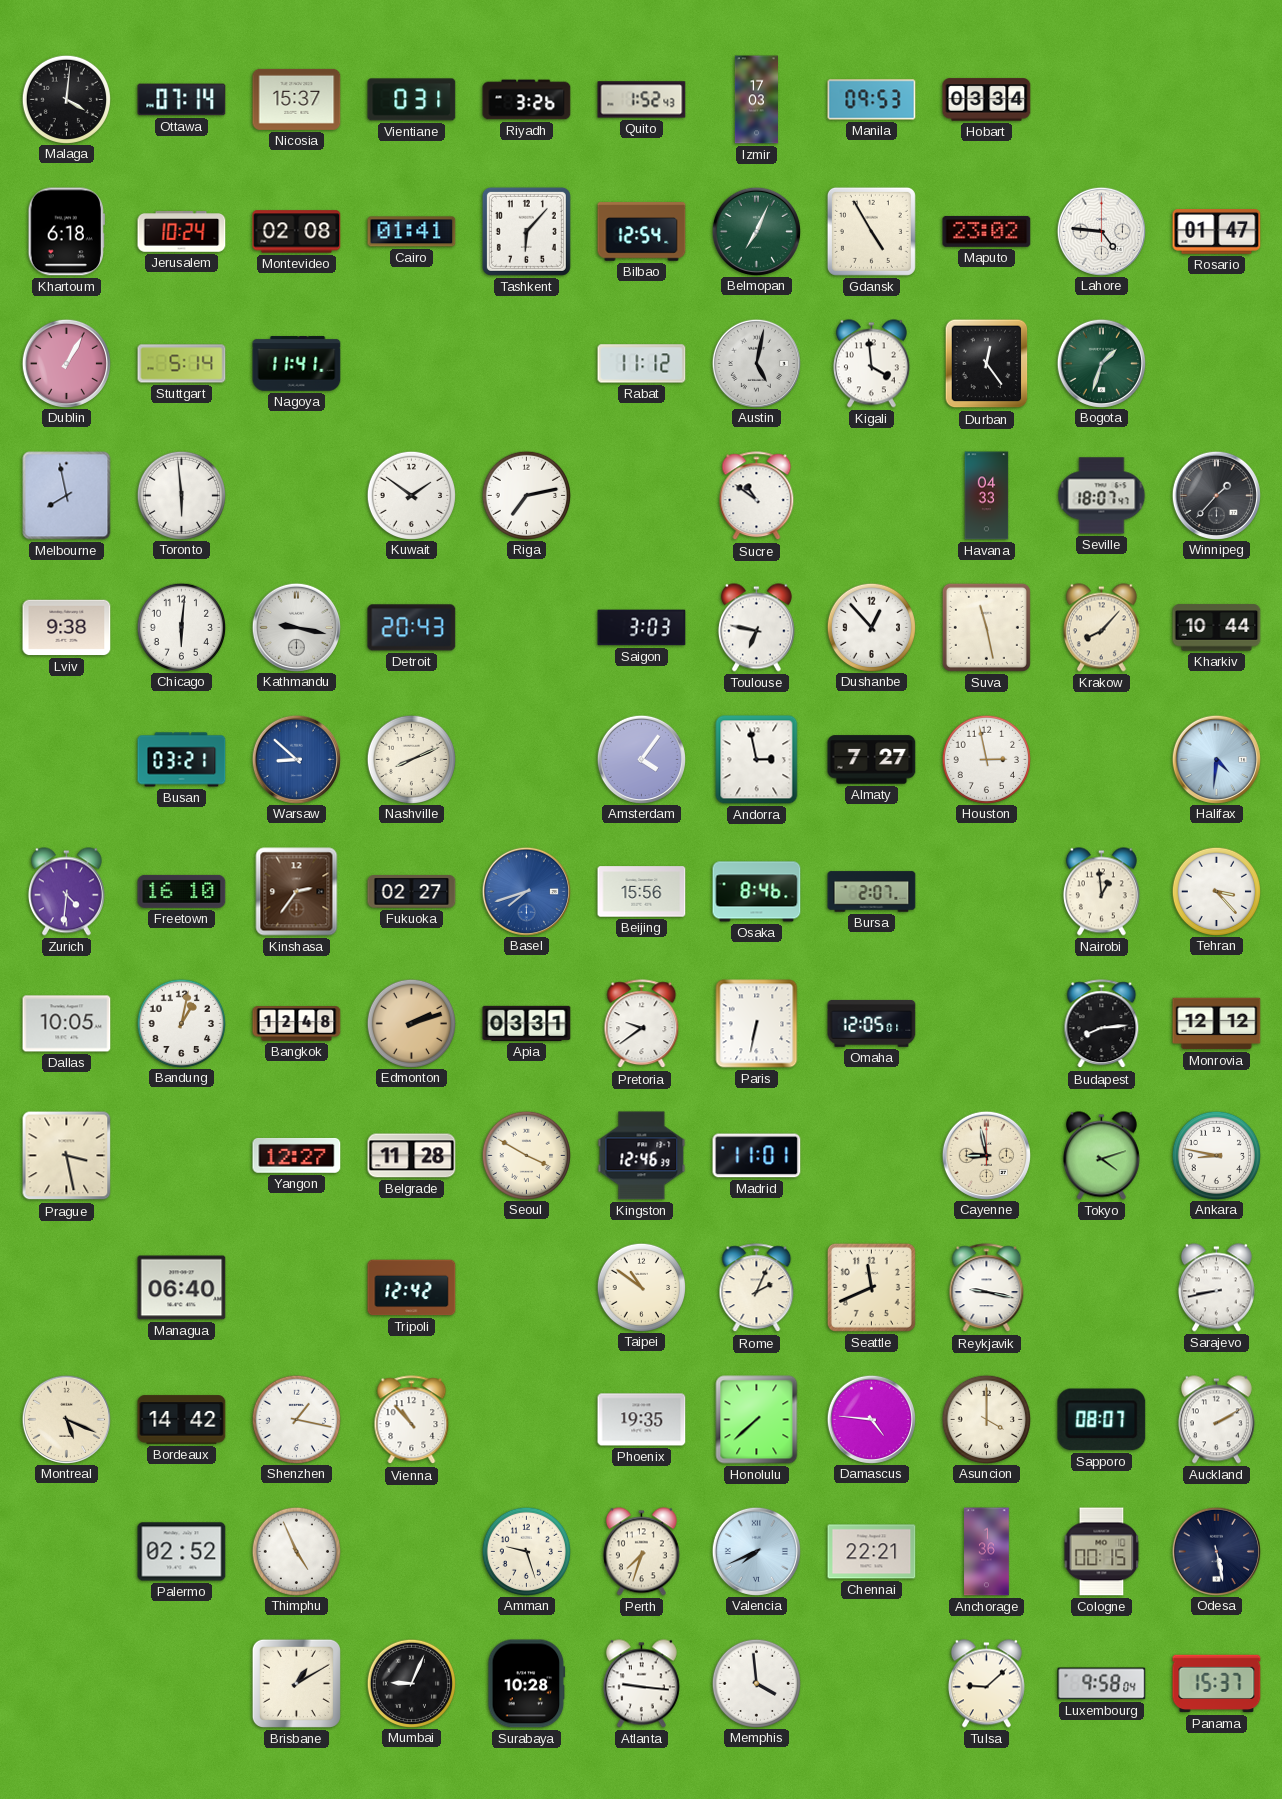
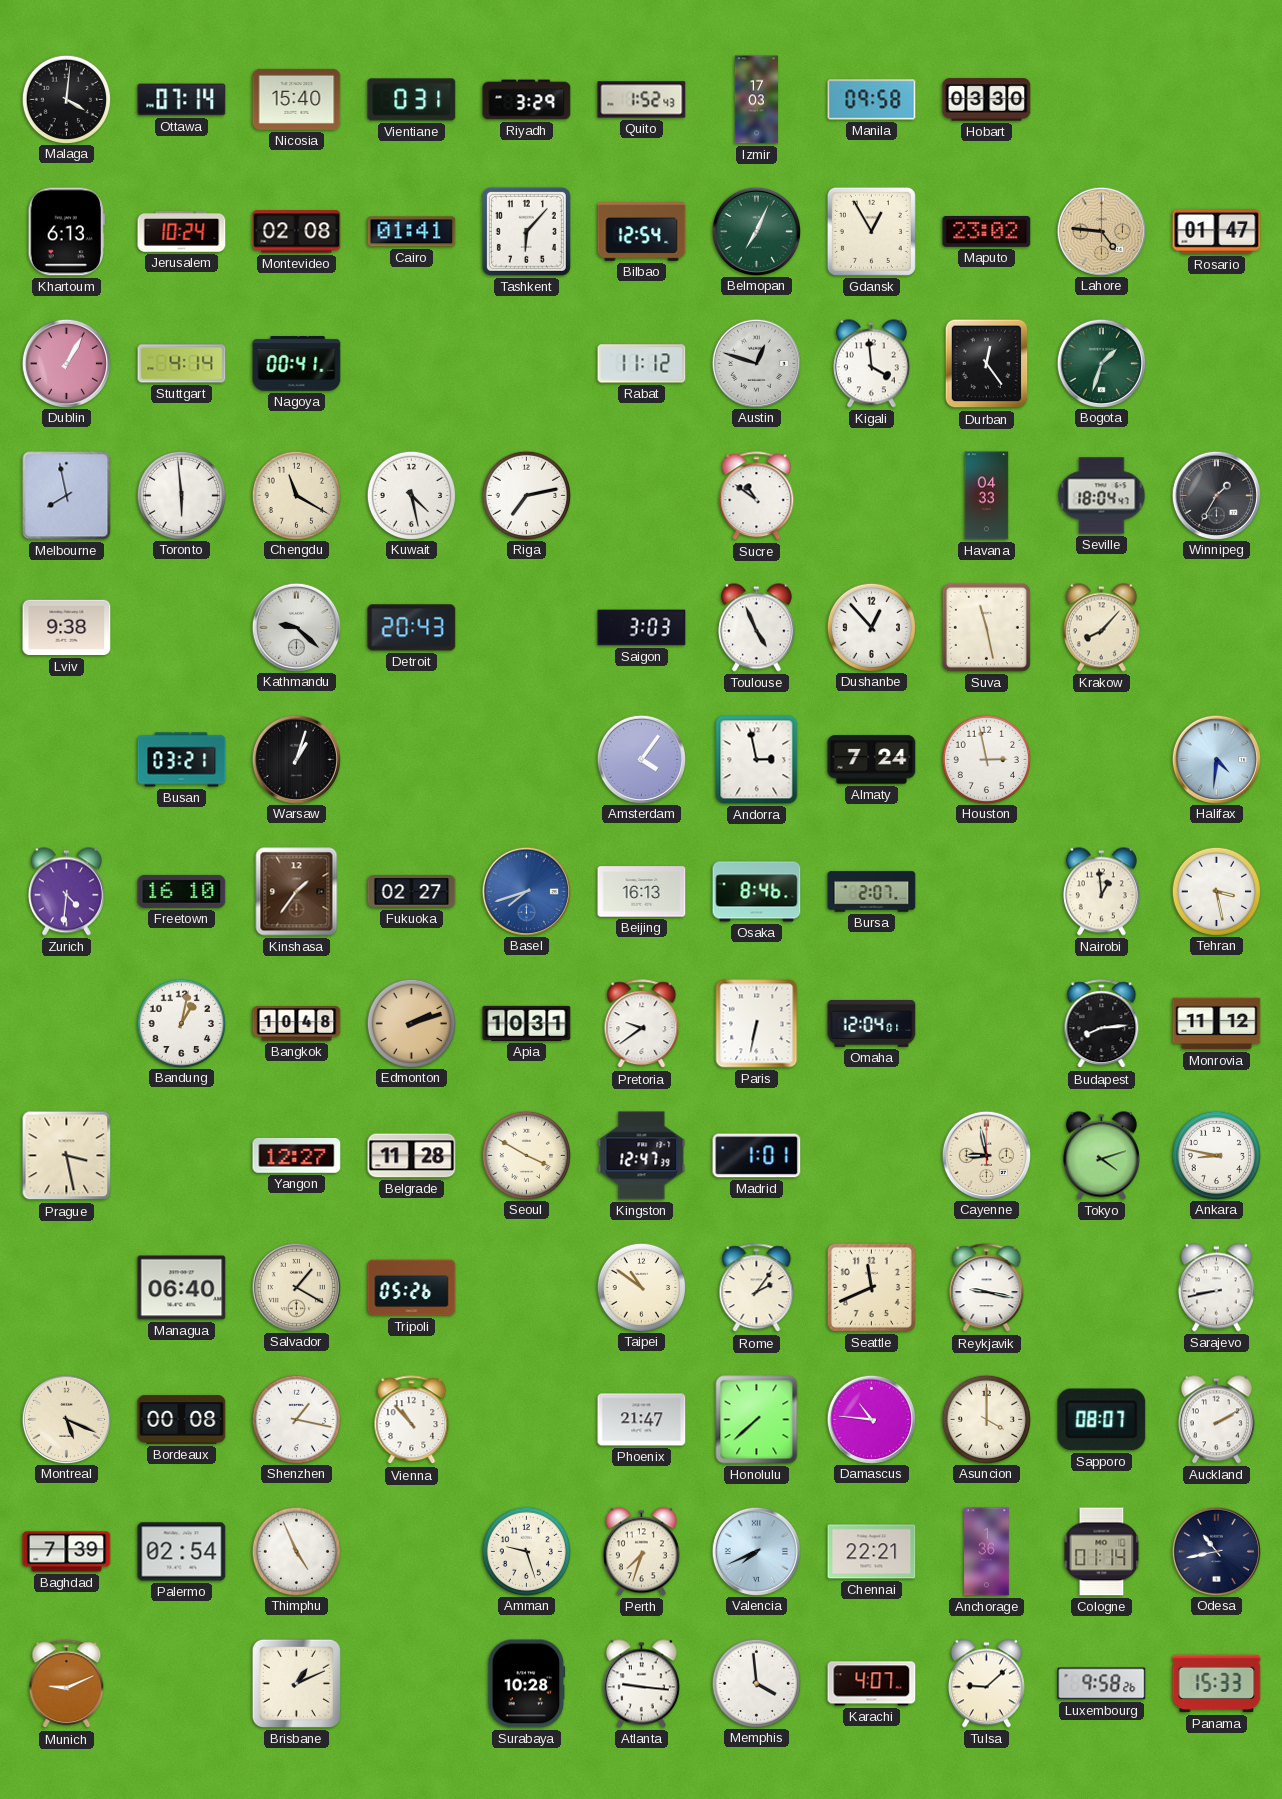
Nicosia: 15:37 -> 15:40 (297, 99)
Riyadh: 3:26 -> 3:29 (527, 100)
Manila: 09:53 -> 09:58 (872, 100)
Hobart: 03:34 -> 03:30 (987, 100)
Khartoum: 6:18 -> 6:13 (66, 232)
Gdansk: 4:55 -> 12:55 (871, 231)
Lahore dial: white -> champagne (1101, 231)
Stuttgart: 5:14 -> 4:14 (182, 364)
Nagoya: 11:41 -> 00:41 (297, 364)
Austin: 5:02 -> 12:48 (756, 363)
Chengdu: none -> 11:20 (296, 495)
Kuwait: 1:51 -> 4:28 (411, 495)
Seville: 18:07 -> 18:04 (1102, 496)
Winnipeg: 1:37 -> 1:35 (1216, 495)
Chicago: 6:01 -> none (181, 627)
Kathmandu: 9:17 -> 9:22 (296, 627)
Toulouse: 6:47 -> 4:56 (756, 628)
Kharkiv: 10:44 -> none (1217, 628)
Warsaw: 8:52 -> 1:03 (296, 759)
Warsaw dial: blue -> black (296, 759)
Nashville: 8:11 -> none (411, 759)
Almaty: 7:27 -> 7:24 (872, 760)
Kinshasa: 2:36 -> 1:36 (297, 892)
Beijing: 15:56 -> 16:13 (642, 892)
Tehran: 3:23 -> 3:28 (1216, 891)
Dallas: 10:05 -> none (67, 1024)
Bangkok: 12:48 -> 10:48 (297, 1024)
Apia: 03:31 -> 10:31 (527, 1023)
Omaha: 12:05 -> 12:04 (872, 1023)
Monrovia: 12:12 -> 11:12 (1217, 1024)
Kingston: 12:46 -> 12:47 (642, 1156)
Madrid: 11:01 -> 1:01 (757, 1156)
Salvador: none -> 1:20 (296, 1287)
Tripoli: 12:42 -> 05:26 (412, 1288)
Rome: 2:04 -> 2:06 (757, 1288)
Bordeaux: 14:42 -> 00:08 (182, 1420)
Phoenix: 19:35 -> 21:47 (642, 1420)
Damascus: 4:46 -> 10:46 (871, 1419)
Baghdad: none -> 7:39 (67, 1552)
Palermo: 02:52 -> 02:54 (182, 1552)
Cologne: 00:15 -> 01:14 (1102, 1552)
Odesa: 5:28 -> 10:43 (1216, 1551)
Munich: none -> 9:11 (67, 1684)
Brisbane: 1:10 -> 1:11 (296, 1683)
Mumbai: 9:04 -> none (411, 1683)
Karachi: none -> 4:07 (872, 1684)
Luxembourg: 9:58:04 -> 9:58:26 (1102, 1684)
Panama: 15:37 -> 15:33 (1217, 1684)
